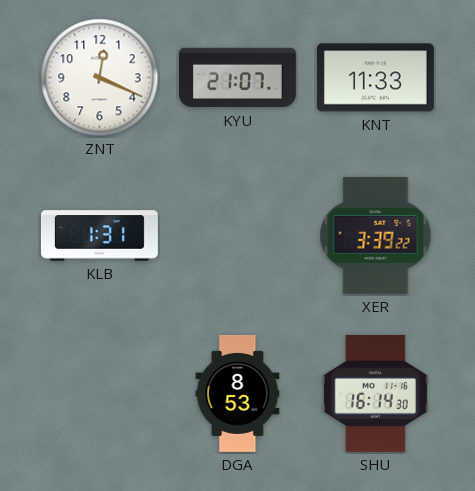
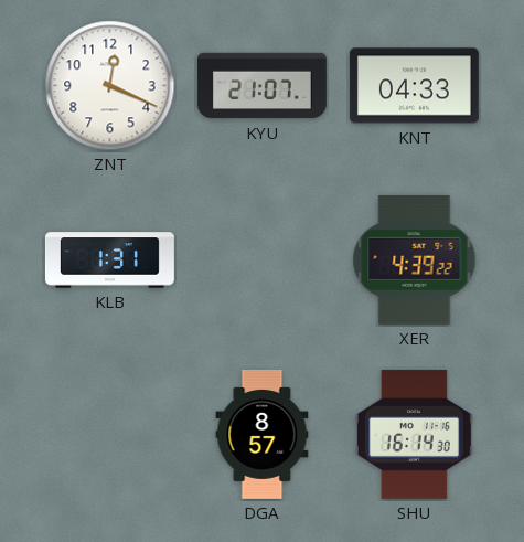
KNT: 11:33 -> 04:33 (414, 86)
XER: 3:39 -> 4:39 (415, 259)
DGA: 8:53 -> 8:57 (263, 434)
